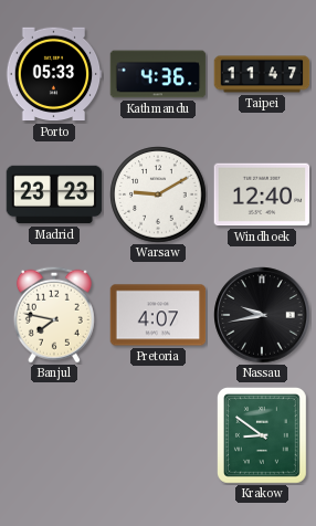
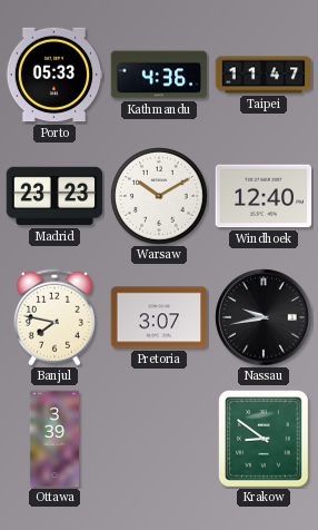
Warsaw: 9:10 -> 10:10 (159, 196)
Pretoria: 4:07 -> 3:07 (159, 317)
Ottawa: none -> 3:39 (53, 439)
